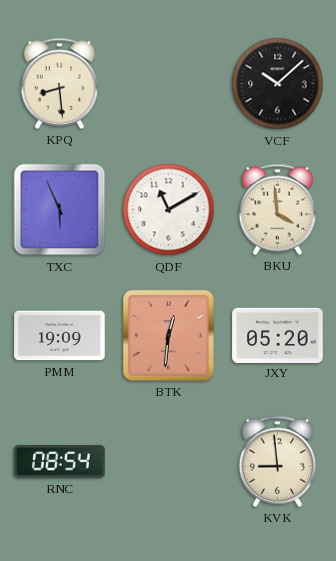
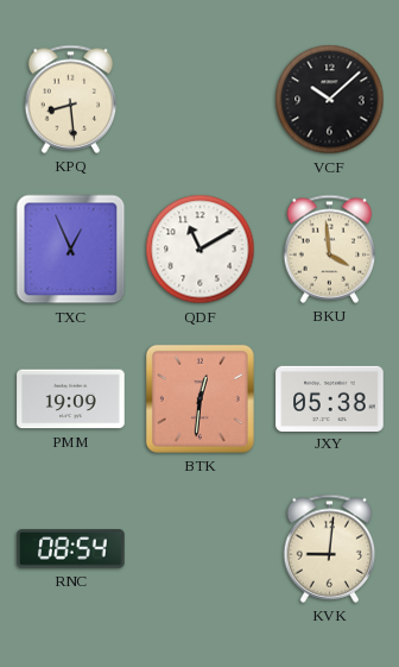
TXC: 5:56 -> 12:56 (71, 250)
JXY: 05:20 -> 05:38 (330, 398)
KVK: 8:59 -> 9:01 (330, 548)
